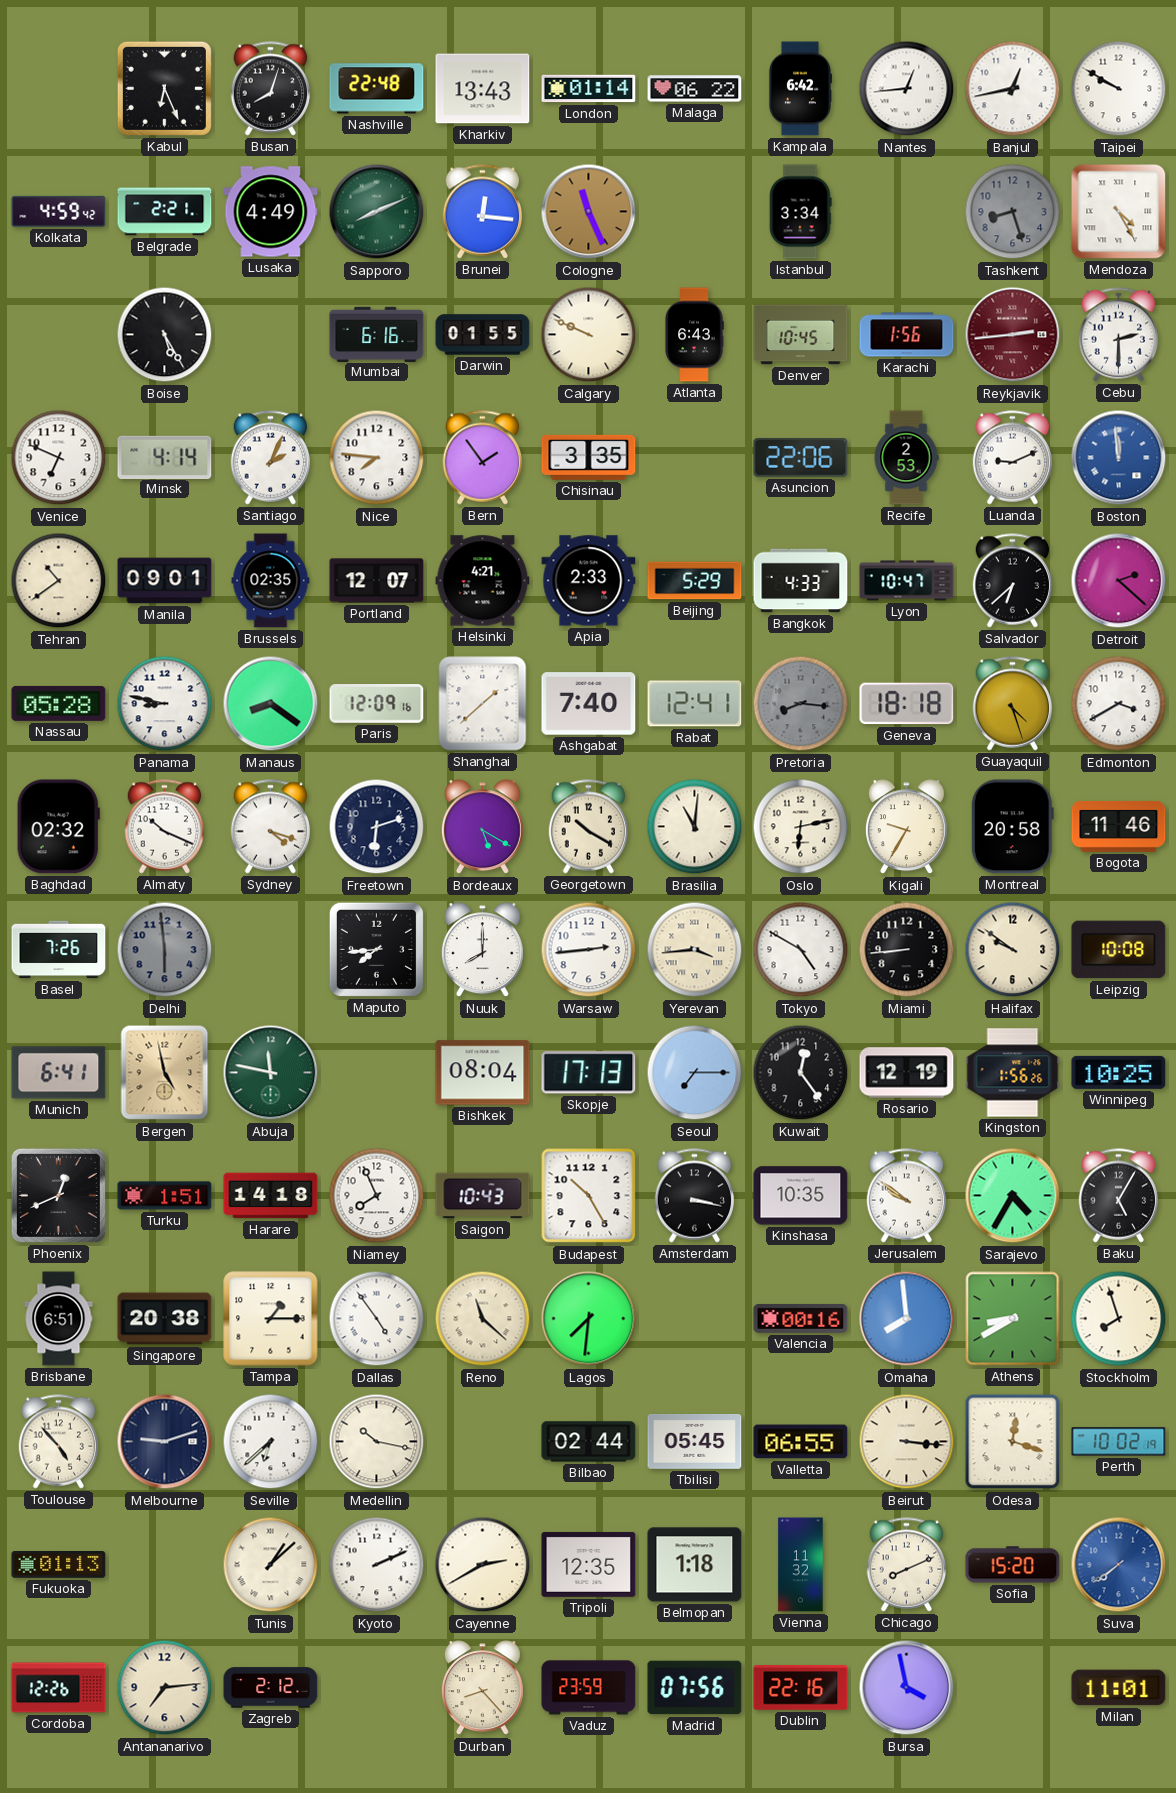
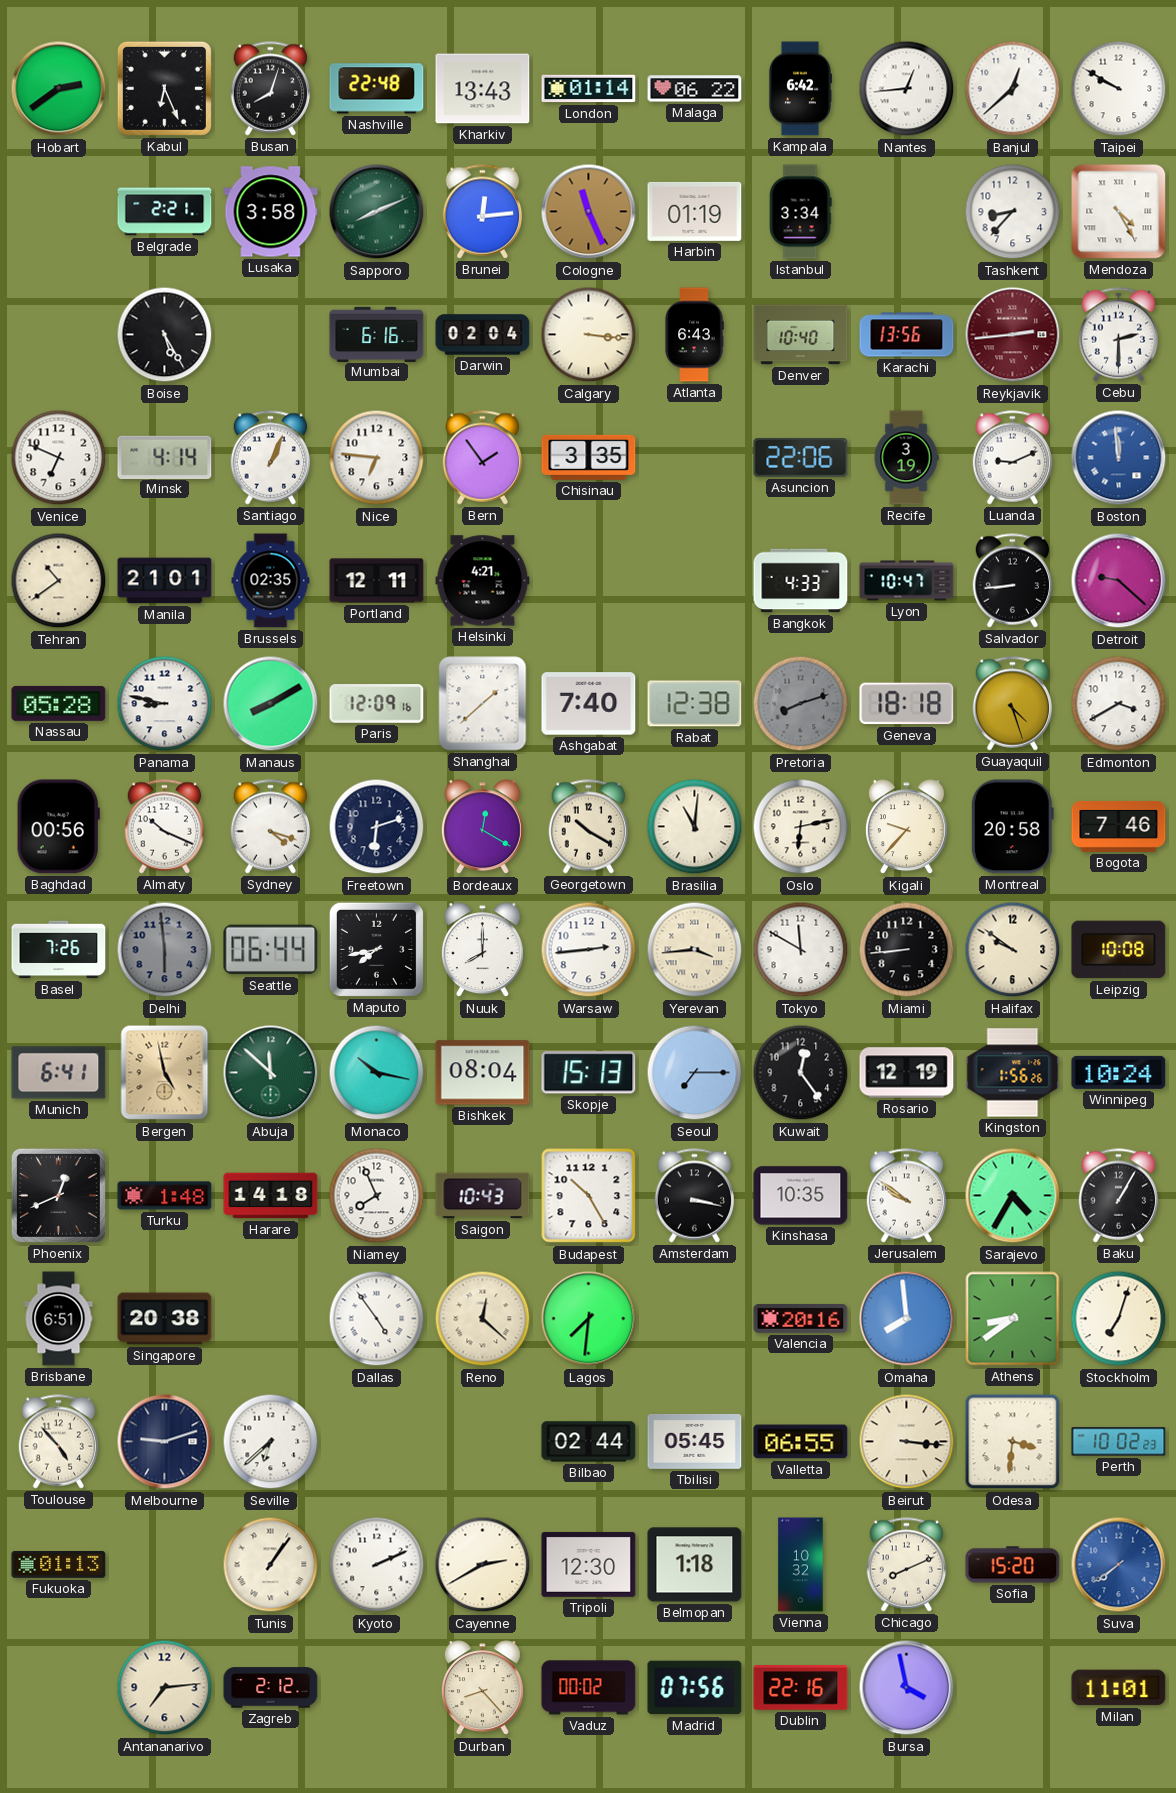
Hobart: none -> 2:39 (59, 89)
Banjul: 12:43 -> 12:38 (1013, 89)
Kolkata: 4:59 -> none (59, 211)
Lusaka: 4:49 -> 3:58 (271, 212)
Brunei: 12:16 -> 12:14 (483, 212)
Harbin: none -> 01:19 (695, 211)
Tashkent: 8:27 -> 8:37 (1013, 212)
Tashkent dial: grey -> white (1013, 212)
Darwin: 01:55 -> 02:04 (483, 335)
Calgary: 9:49 -> 3:16 (589, 335)
Denver: 10:45 -> 10:40 (801, 335)
Karachi: 1:56 -> 13:56 (907, 335)
Santiago: 2:04 -> 1:04 (271, 458)
Nice: 7:46 -> 6:46 (377, 458)
Recife: 2:53 -> 3:19 (906, 458)
Manila: 09:01 -> 21:01 (165, 581)
Portland: 12:07 -> 12:11 (377, 581)
Apia: 2:33 -> none (589, 581)
Beijing: 5:29 -> none (695, 581)
Salvador: 6:38 -> 8:44 (1013, 581)
Detroit: 2:22 -> 9:22 (1119, 581)
Manaus: 8:21 -> 8:10 (271, 704)
Rabat: 12:41 -> 12:38 (695, 704)
Pretoria: 8:16 -> 8:12 (801, 704)
Baghdad: 02:32 -> 00:56 (58, 827)
Bordeaux: 5:20 -> 12:20 (482, 827)
Kigali: 9:35 -> 9:37 (906, 827)
Bogota: 11:46 -> 7:46 (1119, 826)
Seattle: none -> 06:44 (271, 950)
Maputo: 7:44 -> 7:43 (376, 949)
Tokyo: 4:50 -> 11:50 (801, 950)
Abuja: 11:47 -> 11:52 (271, 1073)
Monaco: none -> 10:17 (377, 1073)
Skopje: 17:13 -> 15:13 (589, 1073)
Winnipeg: 10:25 -> 10:24 (1119, 1072)
Turku: 1:51 -> 1:48 (165, 1196)
Baku: 5:05 -> 1:05 (1119, 1196)
Tampa: 1:15 -> none (271, 1319)
Reno: 11:22 -> 12:22 (483, 1319)
Valencia: 00:16 -> 20:16 (801, 1318)
Athens: 8:40 -> 8:39 (1013, 1319)
Stockholm: 7:57 -> 7:03 (1119, 1319)
Medellin: 10:17 -> none (377, 1442)
Odesa: 12:18 -> 3:31 (1013, 1442)
Perth: 10:02:19 -> 10:02:23 (1119, 1442)
Tunis: 1:08 -> 1:06 (271, 1565)
Tripoli: 12:35 -> 12:30 (589, 1564)
Vienna: 11:32 -> 10:32 (801, 1565)
Cordoba: 12:26 -> none (59, 1688)
Vaduz: 23:59 -> 00:02 (589, 1688)
